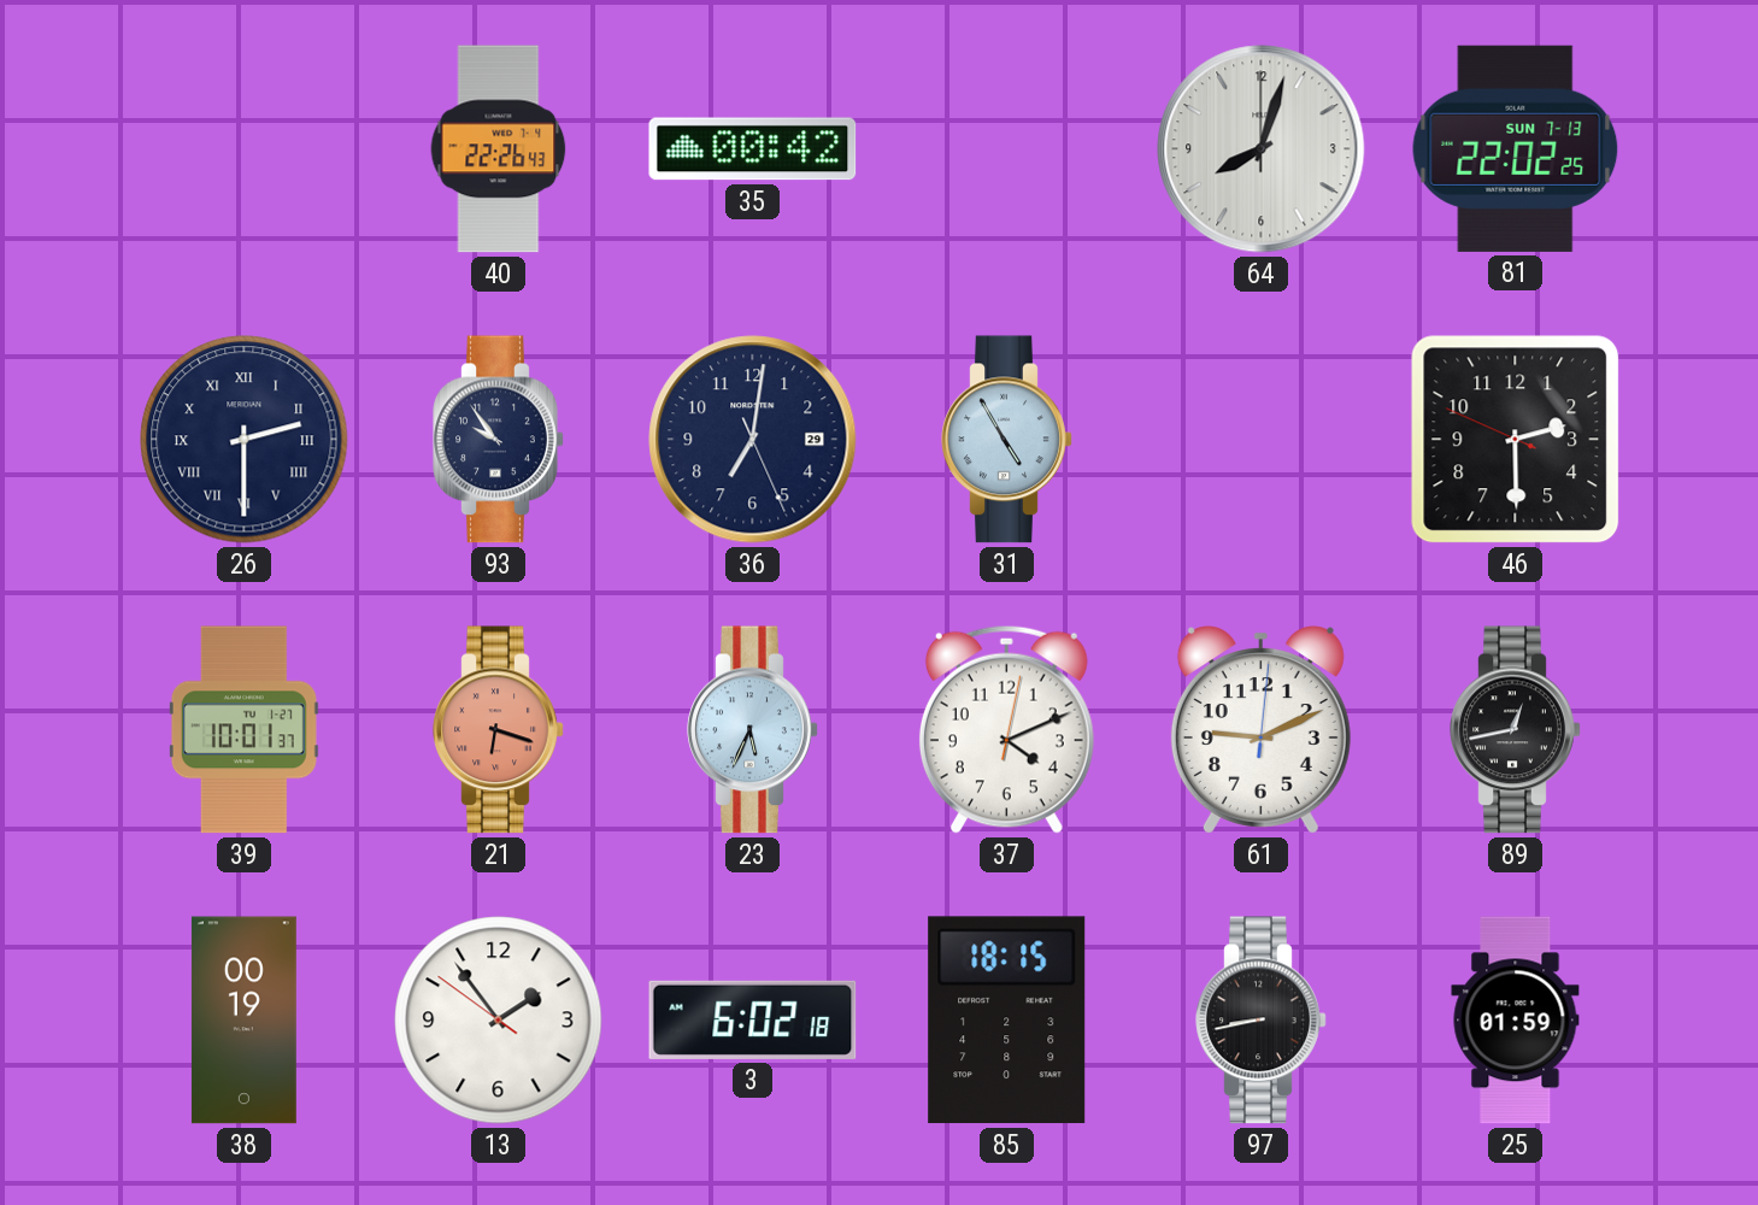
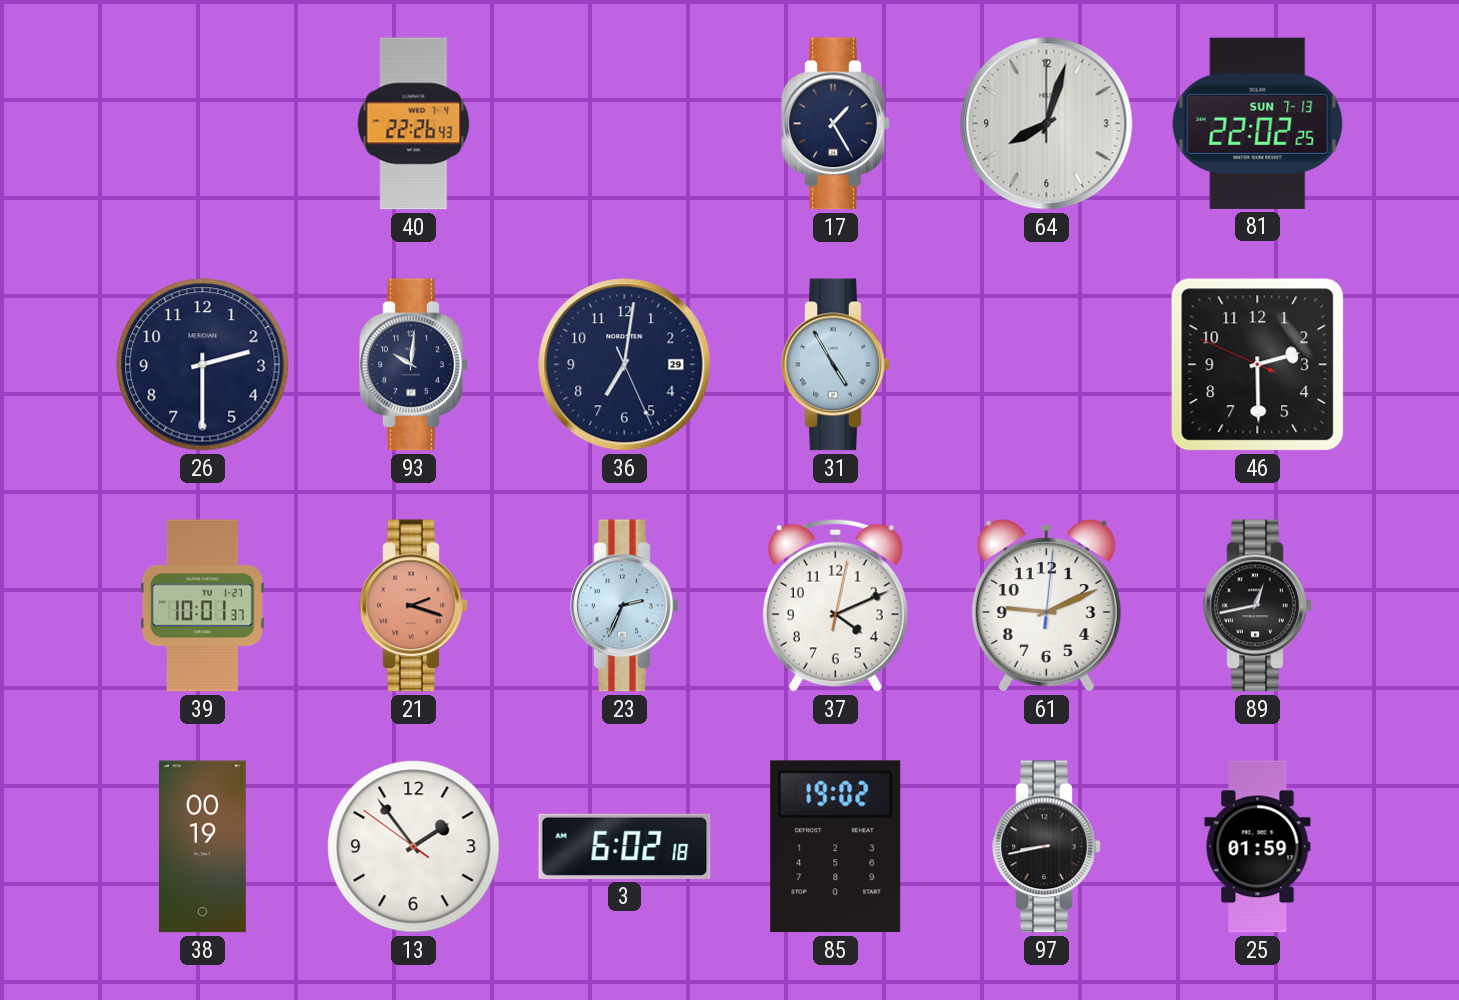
35: 00:42 -> none (753, 149)
17: none -> 1:25 (836, 124)
26 numerals: Roman -> Arabic (203, 365)
93: 9:54 -> 10:01 (414, 365)
21: 6:18 -> 2:18 (414, 606)
23: 5:34 -> 2:34 (625, 606)
85: 18:15 -> 19:02 (836, 847)
